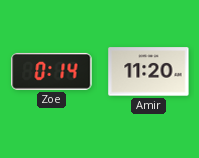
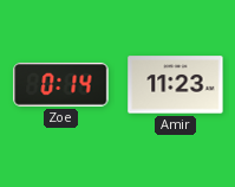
Amir: 11:20 -> 11:23 (176, 85)
